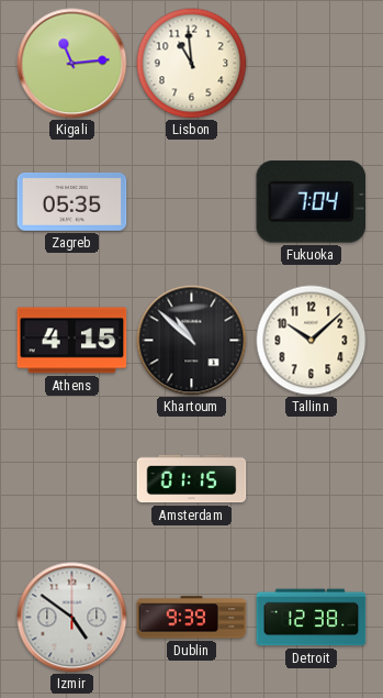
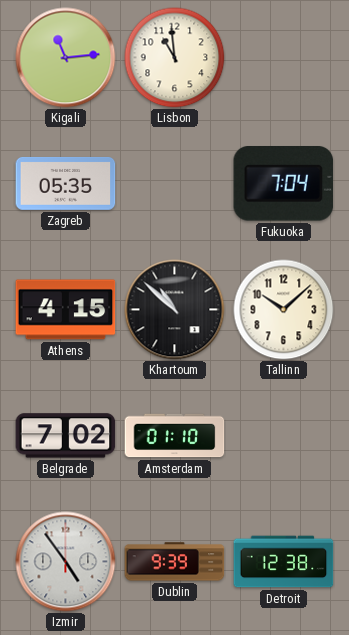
Belgrade: none -> 7:02 (66, 436)
Amsterdam: 01:15 -> 01:10 (175, 436)
Izmir: 4:51 -> 4:54 (66, 562)
